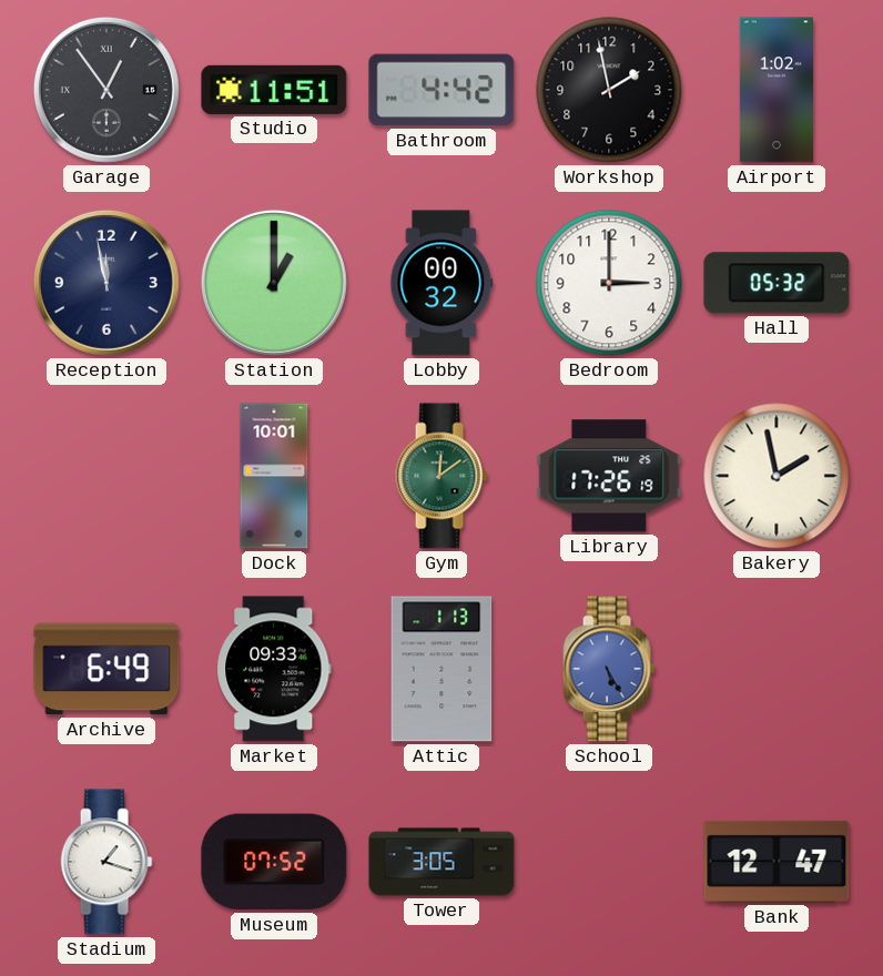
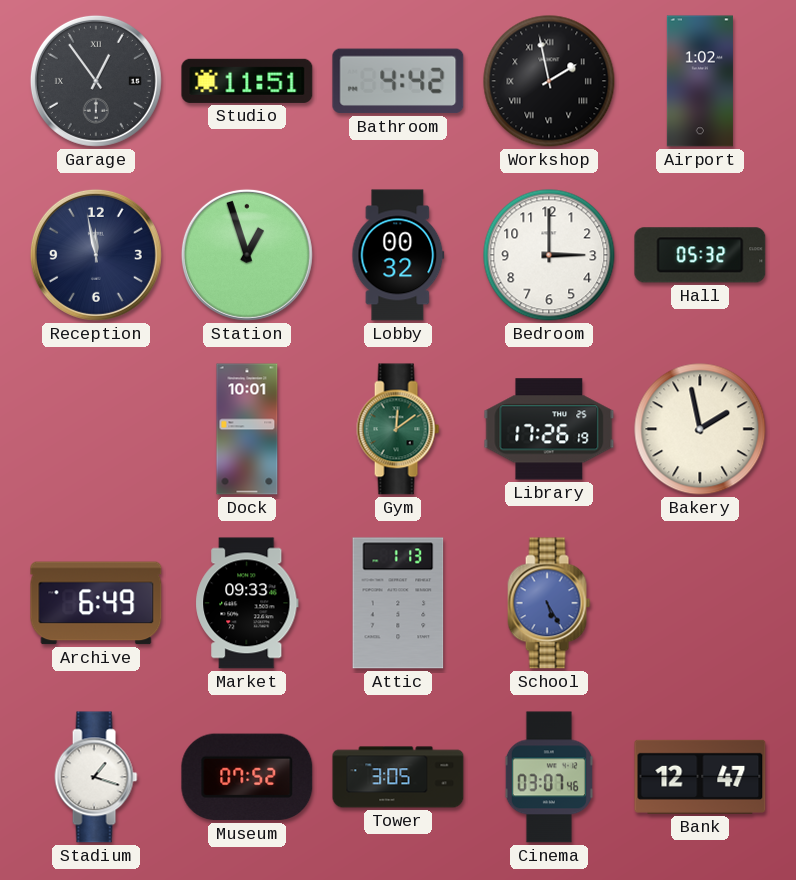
Workshop numerals: Arabic -> Roman (549, 81)
Station: 1:00 -> 12:57 (247, 255)
Cinema: none -> 03:07 (549, 777)
